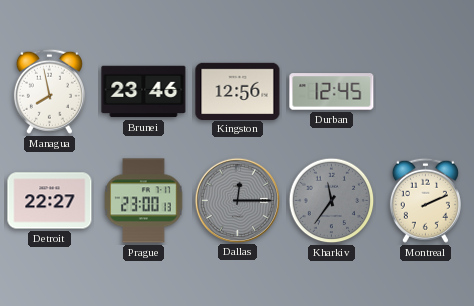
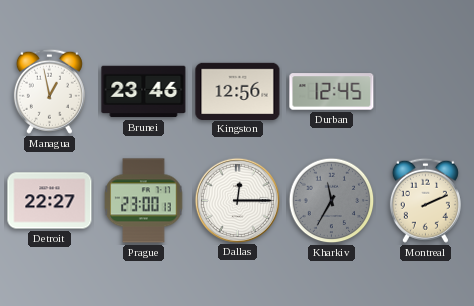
Managua: 7:58 -> 12:58 (49, 91)
Dallas dial: grey -> white (237, 200)
Kharkiv: 11:36 -> 11:35 (332, 201)
